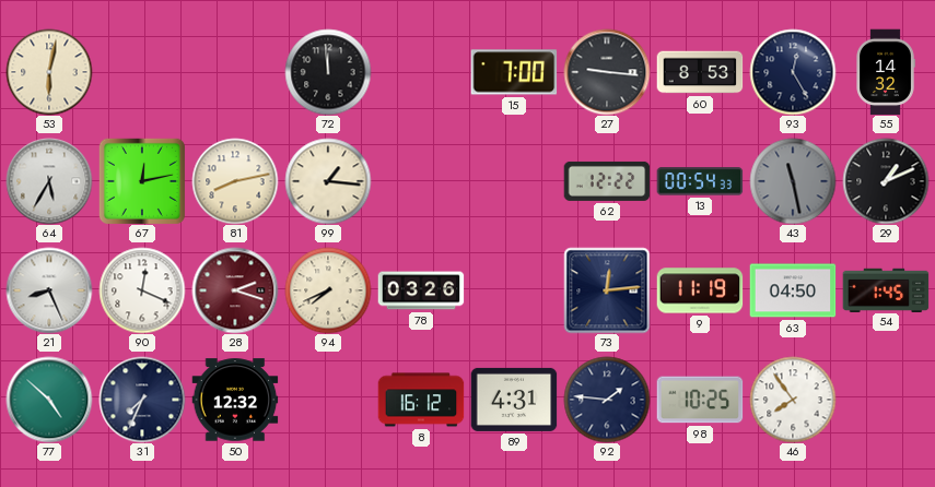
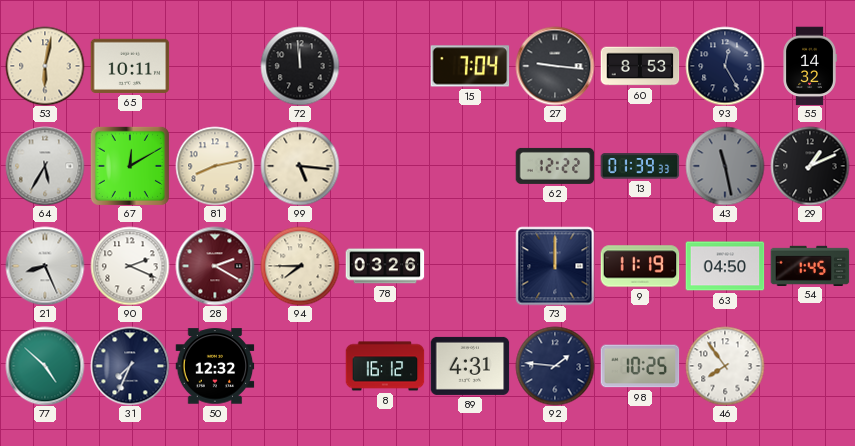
65: none -> 10:11 (130, 66)
15: 7:00 -> 7:04 (470, 66)
67: 12:13 -> 12:10 (130, 166)
99: 1:16 -> 5:16 (300, 166)
13: 00:54 -> 01:39 (640, 166)
90: 12:19 -> 2:19 (130, 266)
28: 2:18 -> 2:20 (215, 266)
94: 7:41 -> 7:45 (300, 266)
73: 12:14 -> 12:00 (555, 266)
